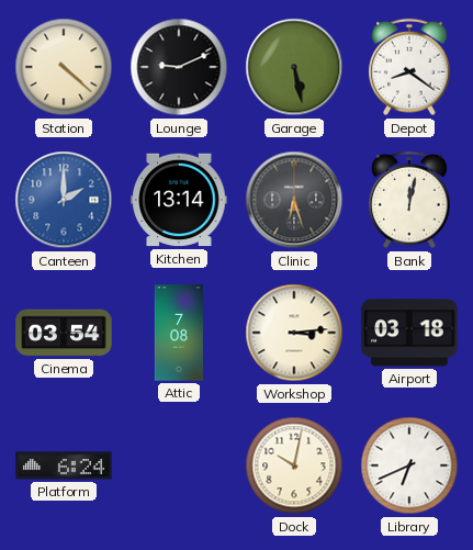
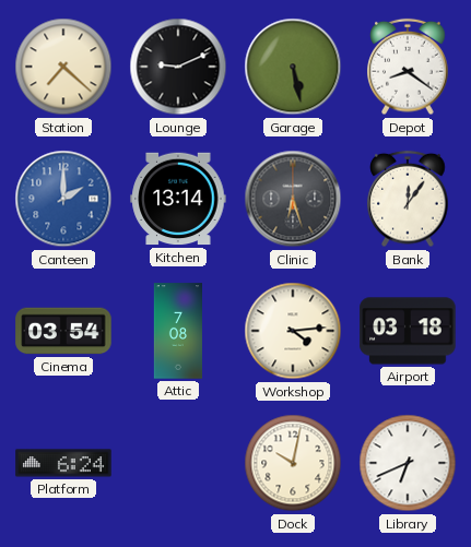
Station: 4:22 -> 7:22 (63, 67)
Bank: 12:02 -> 12:06 (408, 199)
Workshop: 3:14 -> 4:14 (293, 331)
